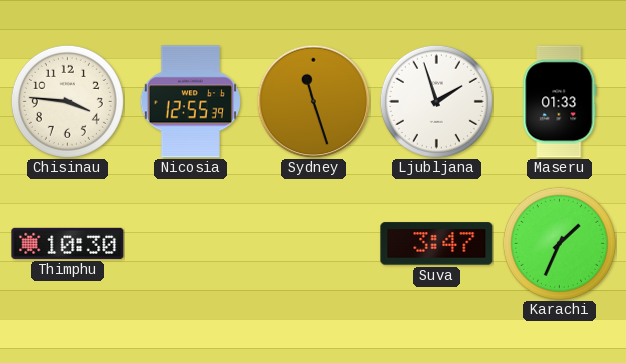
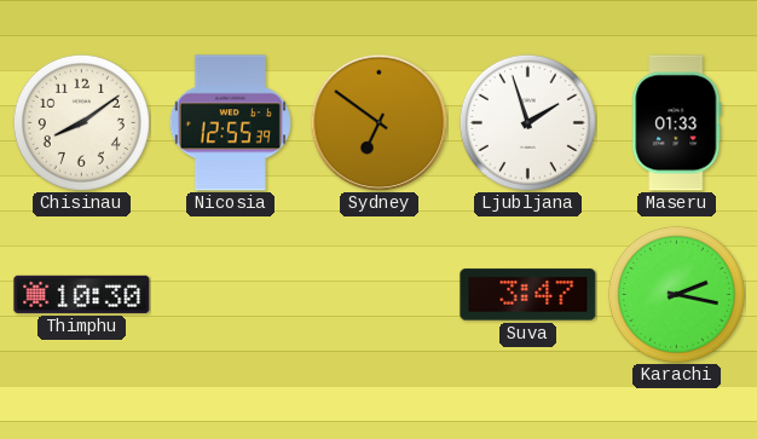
Chisinau: 3:46 -> 8:09 (81, 122)
Sydney: 11:27 -> 6:51 (379, 122)
Karachi: 1:34 -> 2:17 (676, 294)
